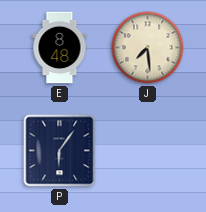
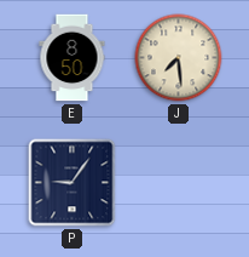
E: 8:48 -> 8:50 (73, 58)
P: 6:06 -> 9:06 (73, 183)
